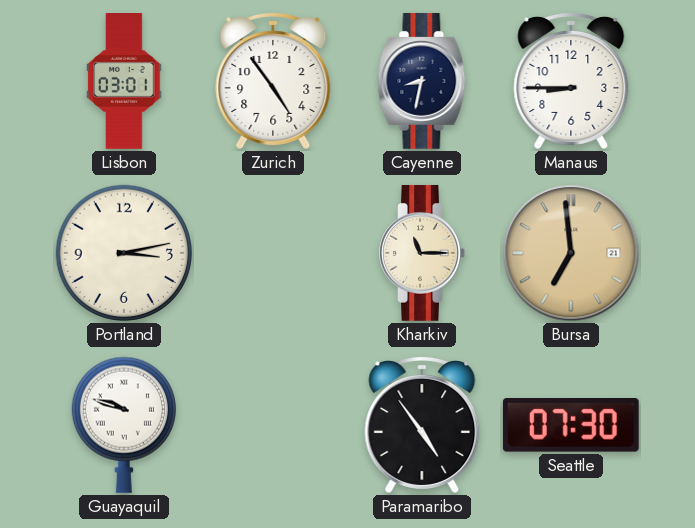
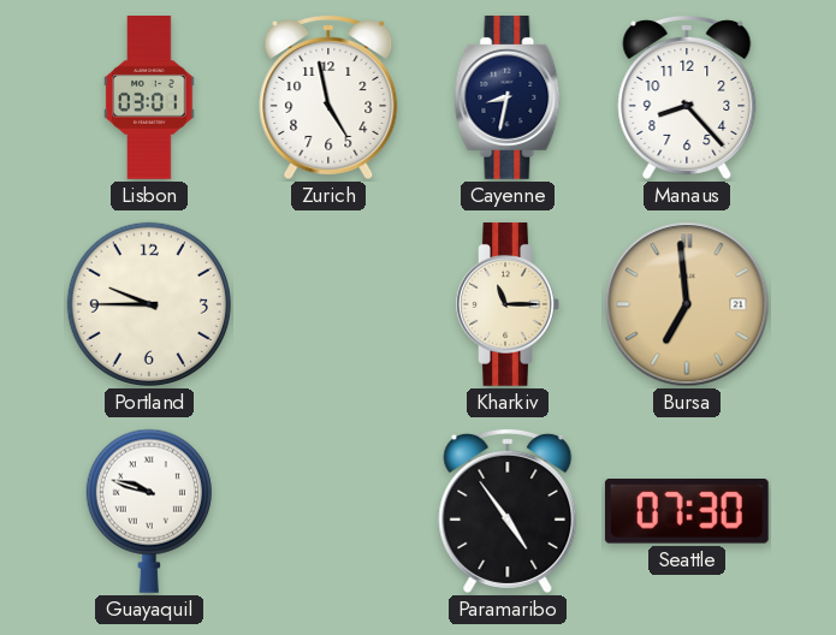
Zurich: 4:54 -> 4:58 (328, 96)
Manaus: 8:45 -> 8:23 (687, 96)
Portland: 3:13 -> 9:45 (149, 304)
